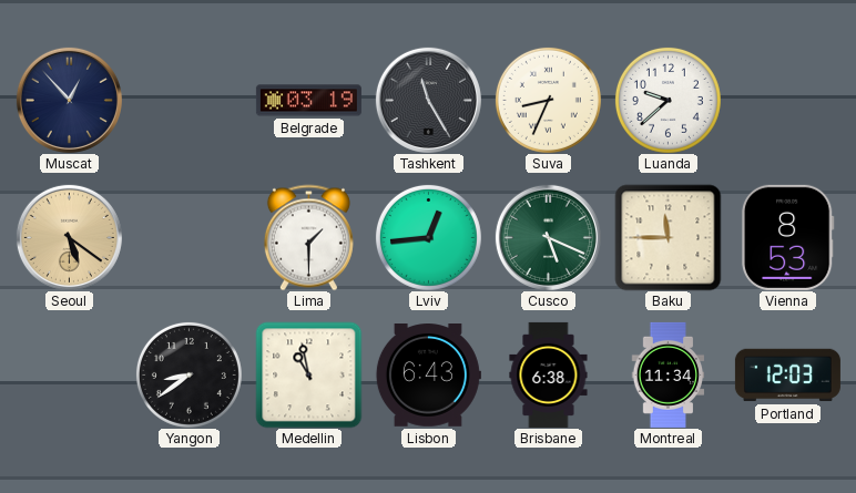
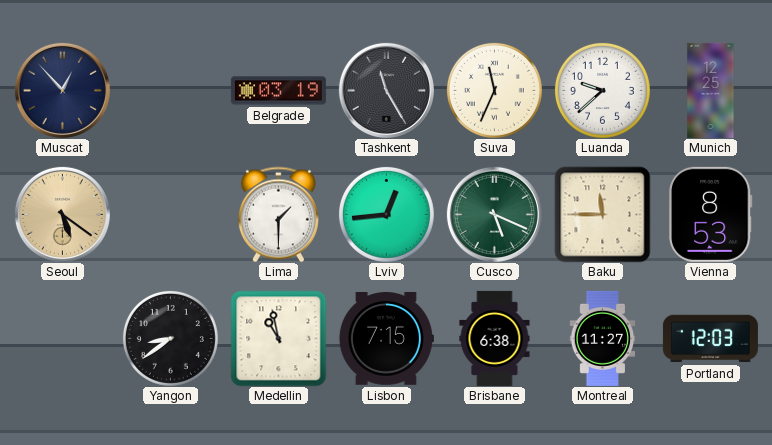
Suva: 8:34 -> 11:34 (494, 90)
Munich: none -> 12:25 (711, 90)
Lisbon: 6:43 -> 7:15 (386, 339)
Montreal: 11:34 -> 11:27 (603, 338)
